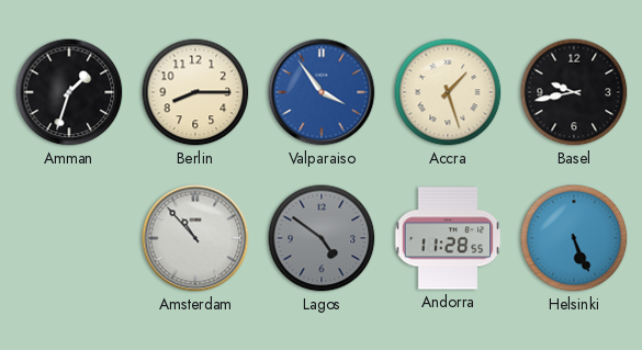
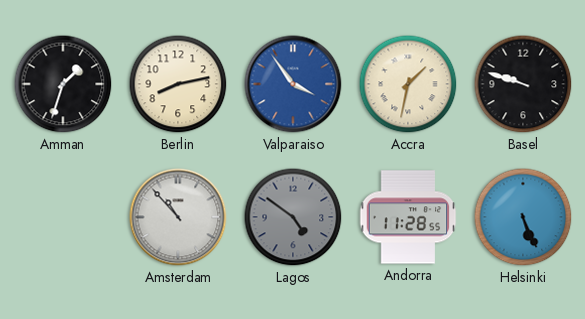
Berlin: 8:15 -> 8:13 (178, 84)
Accra: 1:27 -> 1:32 (408, 84)
Basel: 9:43 -> 9:48 (523, 84)
